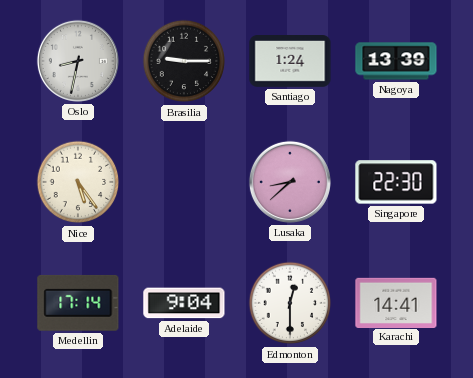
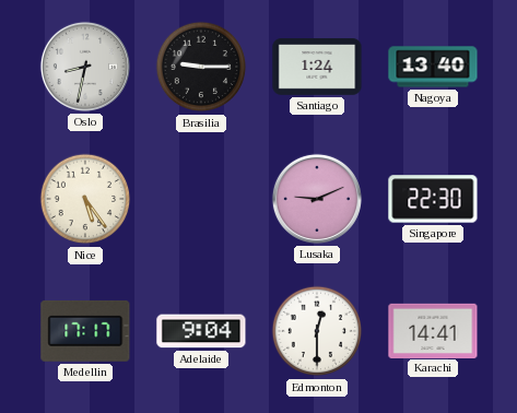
Nagoya: 13:39 -> 13:40 (433, 67)
Lusaka: 8:38 -> 9:11 (317, 199)
Medellin: 17:14 -> 17:17 (85, 331)
